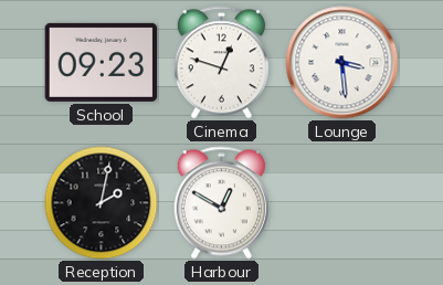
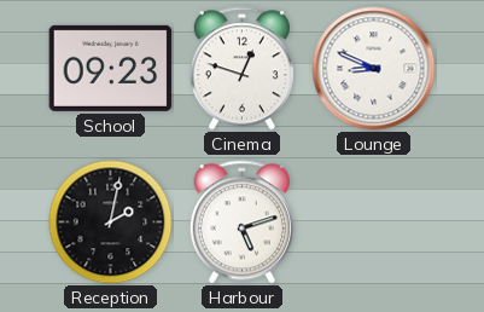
Lounge: 3:29 -> 8:49 (374, 69)
Harbour: 12:50 -> 5:12 (241, 223)
